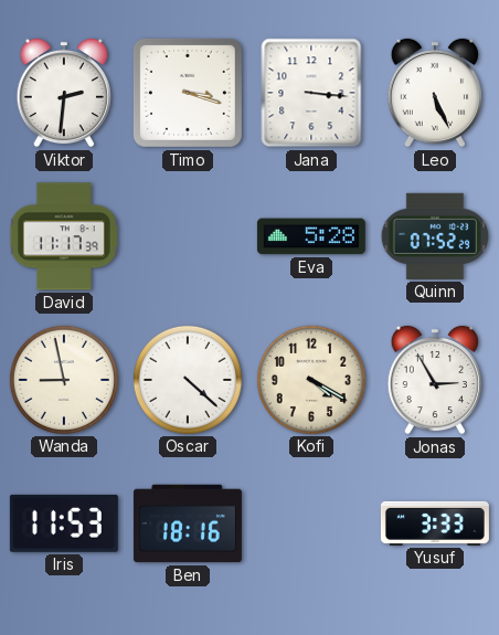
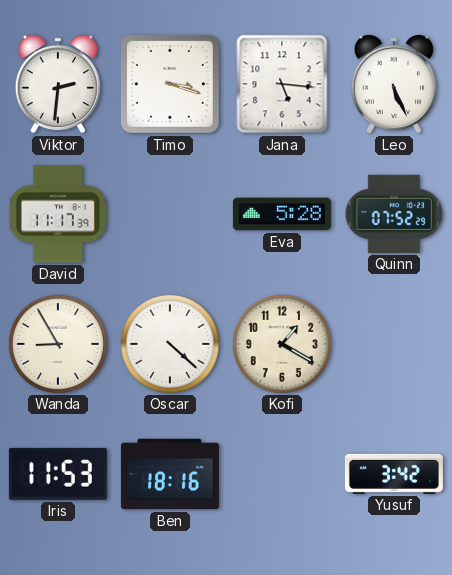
Jana: 3:16 -> 5:16 (282, 84)
Wanda: 8:58 -> 8:55 (58, 344)
Kofi: 4:20 -> 1:20 (282, 344)
Jonas: 2:55 -> none (435, 380)
Yusuf: 3:33 -> 3:42 (394, 474)
